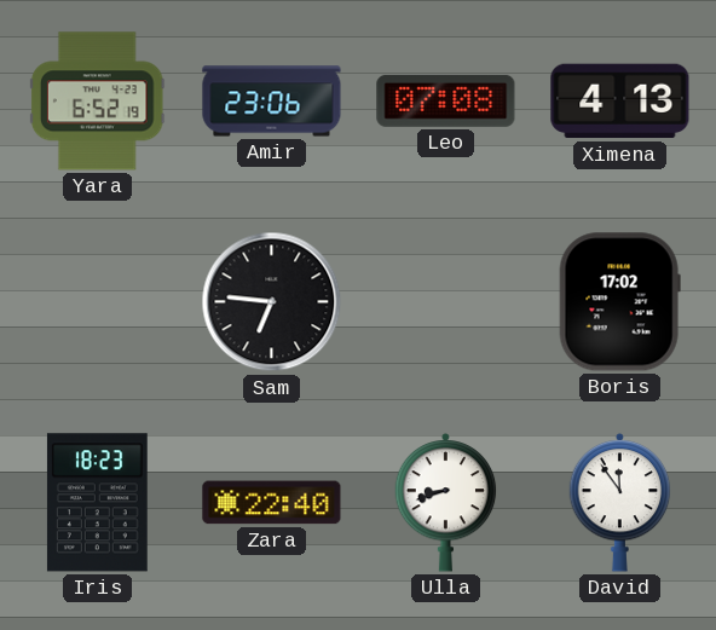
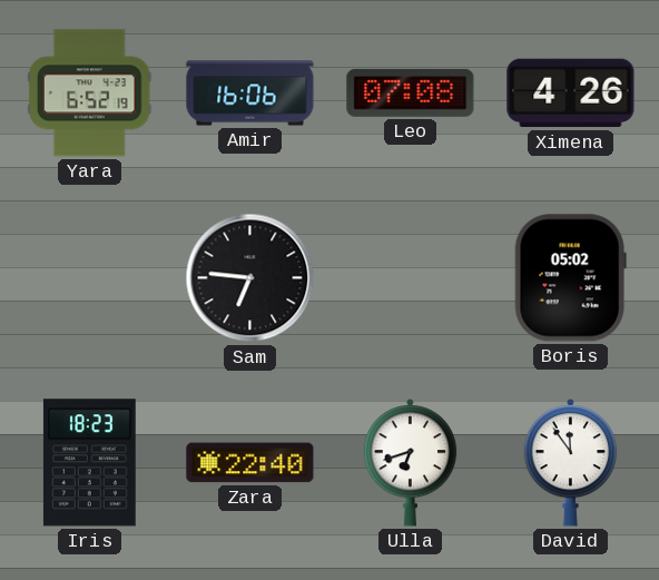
Amir: 23:06 -> 16:06 (250, 94)
Ximena: 4:13 -> 4:26 (571, 94)
Boris: 17:02 -> 05:02 (570, 278)
Ulla: 8:42 -> 6:42 (411, 462)
